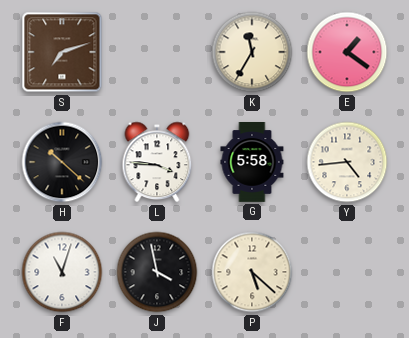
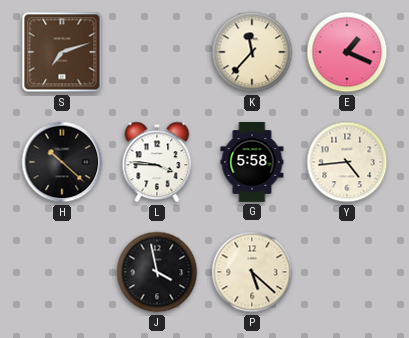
K: 11:35 -> 11:37 (252, 52)
E: 1:21 -> 1:19 (347, 52)
F: 11:03 -> none (62, 272)
